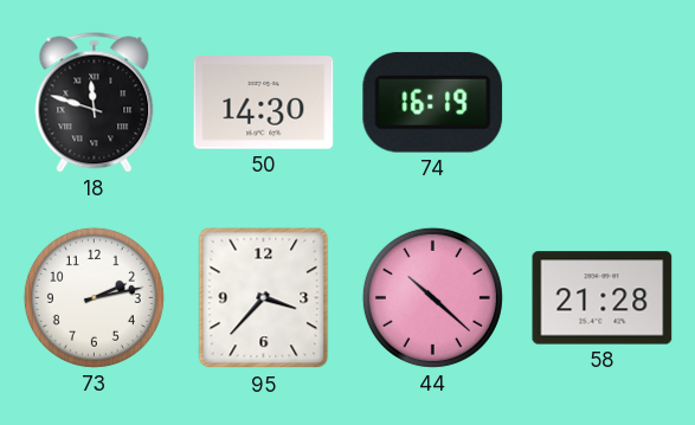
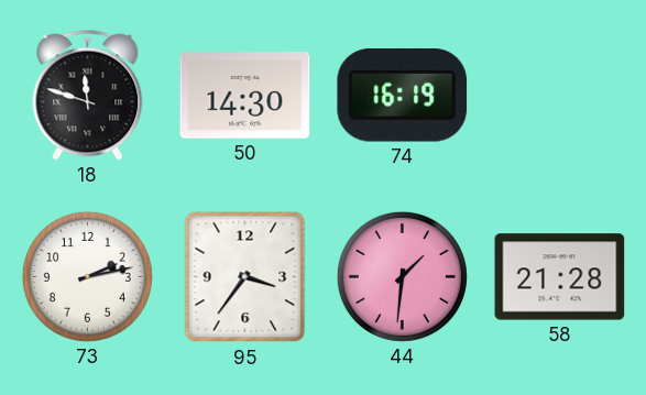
95: 3:37 -> 3:36 (245, 277)
44: 10:22 -> 1:31 (402, 276)
